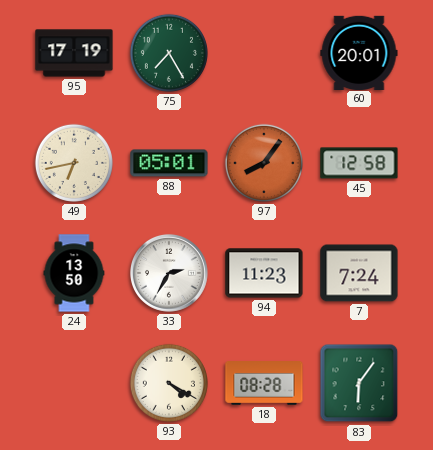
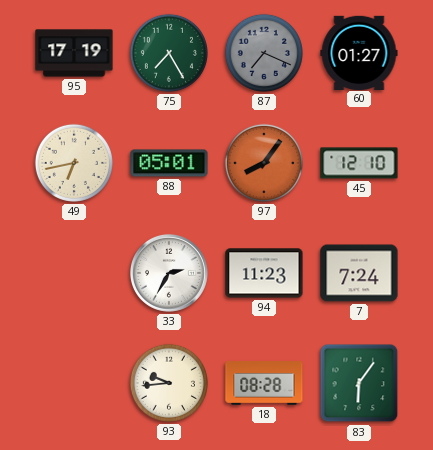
87: none -> 7:19 (264, 53)
60: 20:01 -> 01:27 (359, 52)
45: 12:58 -> 12:10 (359, 163)
24: 13:50 -> none (74, 273)
93: 4:20 -> 9:44 (169, 383)
